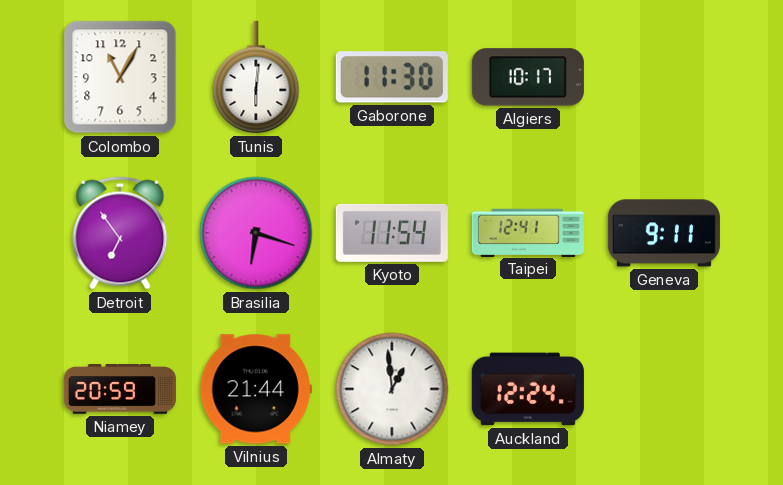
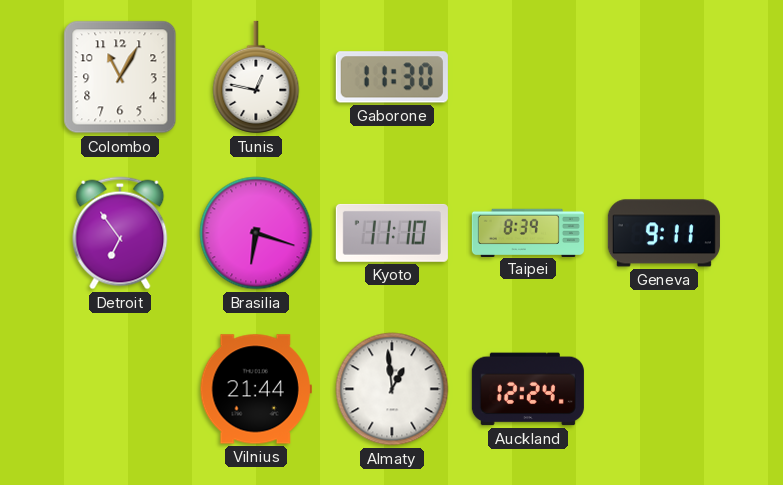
Tunis: 6:01 -> 12:47 (256, 77)
Algiers: 10:17 -> none (528, 77)
Kyoto: 11:54 -> 11:10 (392, 233)
Taipei: 12:41 -> 8:39 (528, 232)
Niamey: 20:59 -> none (120, 389)
